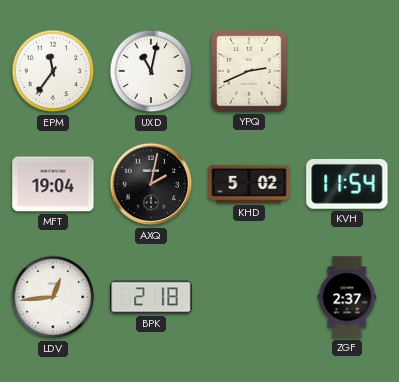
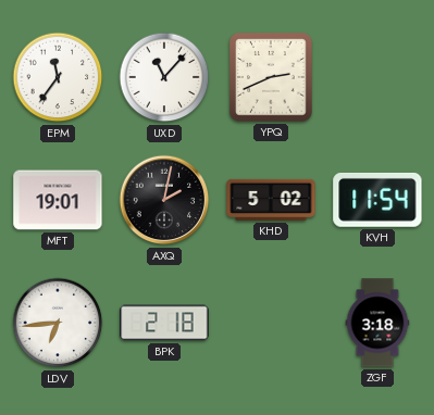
UXD: 11:02 -> 11:07 (164, 77)
MFT: 19:04 -> 19:01 (58, 200)
LDV: 12:44 -> 6:44 (58, 323)
ZGF: 2:37 -> 3:18 (377, 323)
